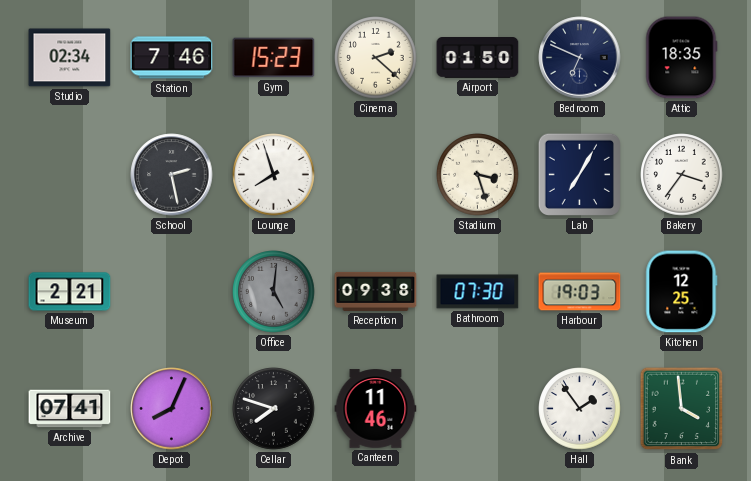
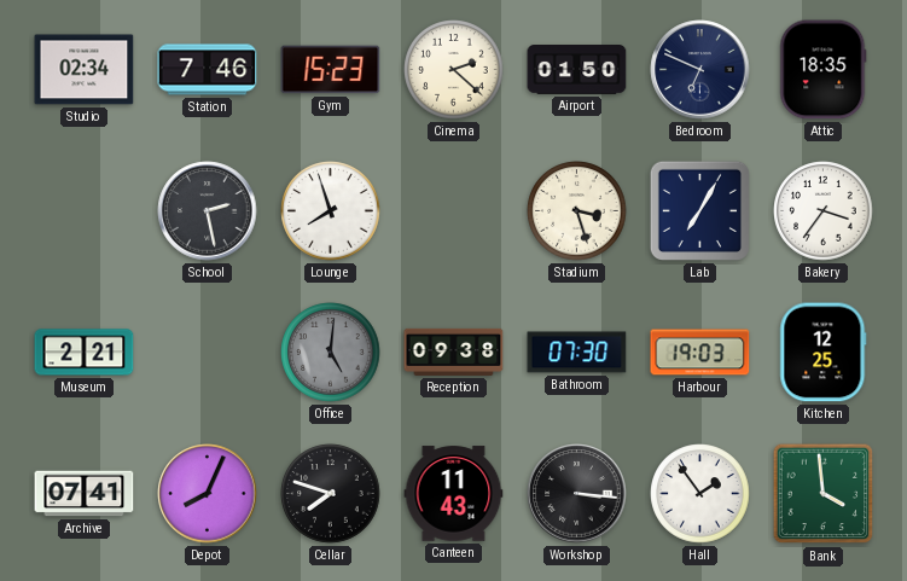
Canteen: 11:46 -> 11:43 (454, 494)
Workshop: none -> 3:16 (577, 494)
